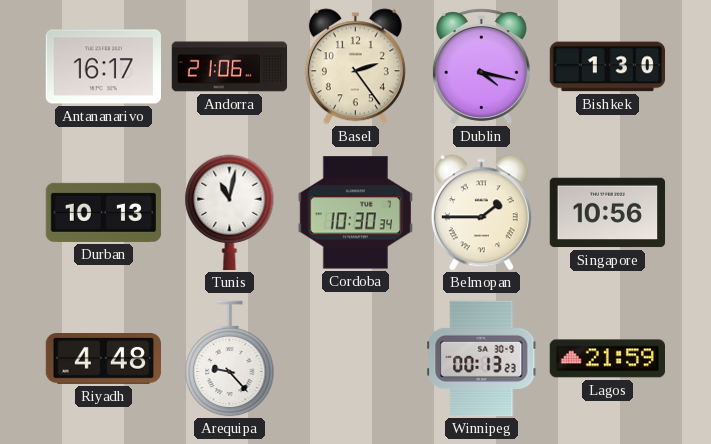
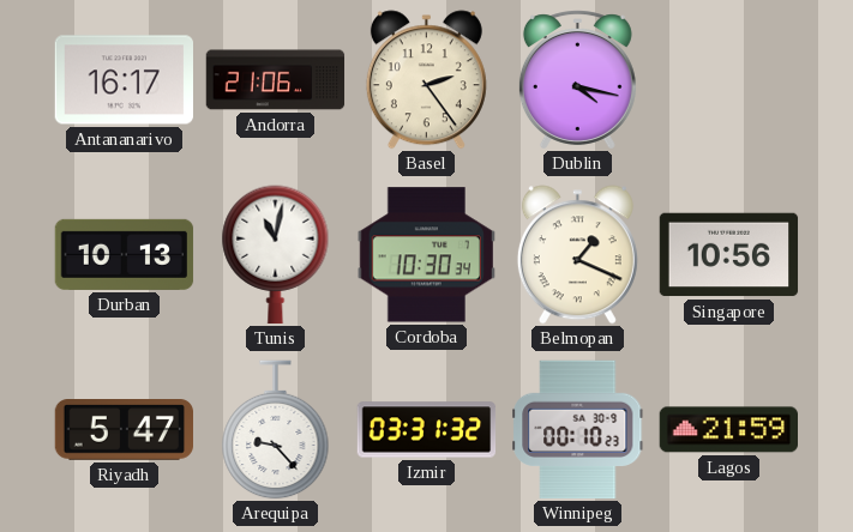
Bishkek: 1:30 -> none (608, 67)
Belmopan: 1:45 -> 1:19 (577, 255)
Riyadh: 4:48 -> 5:47 (125, 430)
Izmir: none -> 03:31 (427, 430)
Winnipeg: 00:13 -> 00:10 (578, 430)
